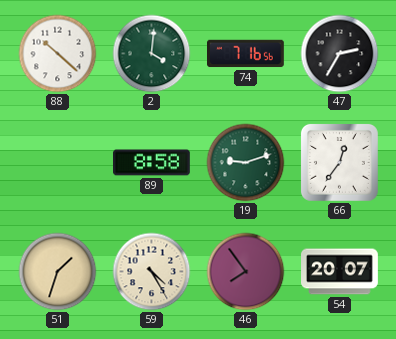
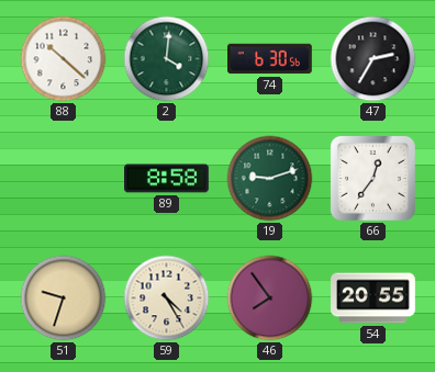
74: 7:16 -> 6:30 (270, 59)
51: 1:33 -> 9:33 (64, 298)
54: 20:07 -> 20:55 (373, 298)
